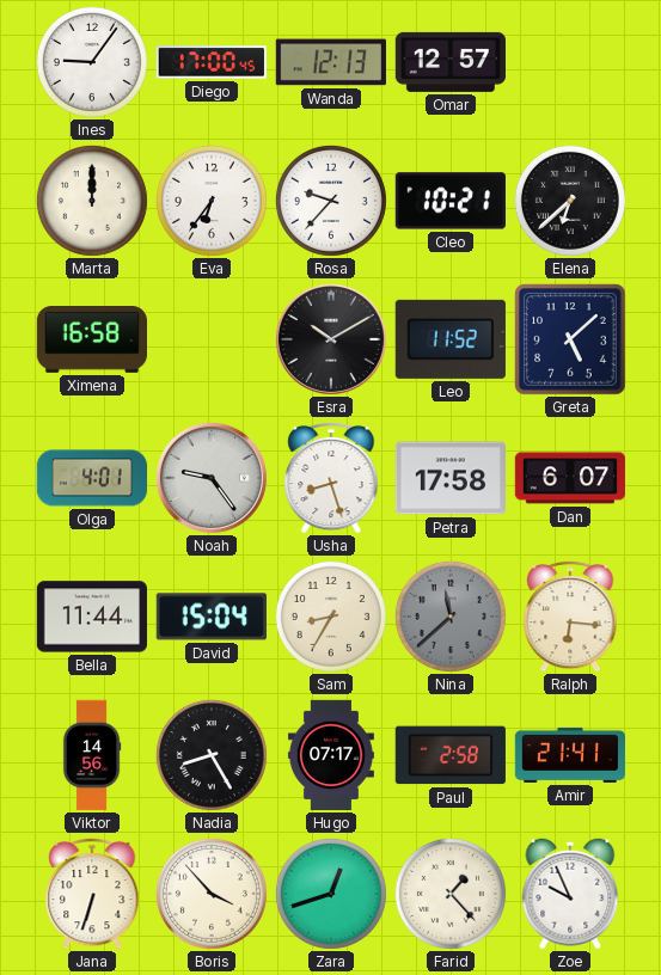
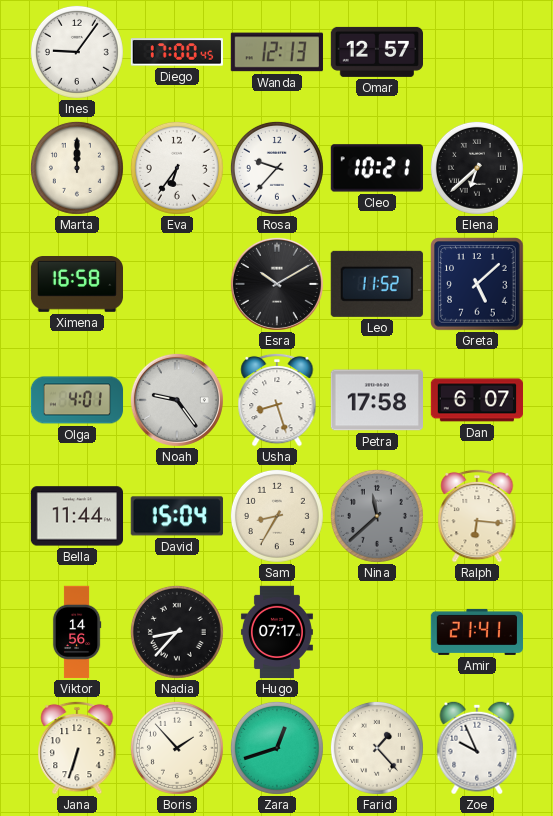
Nadia: 8:25 -> 8:37 (177, 632)
Paul: 2:58 -> none (451, 755)
Boris: 3:53 -> 1:53 (177, 748)
